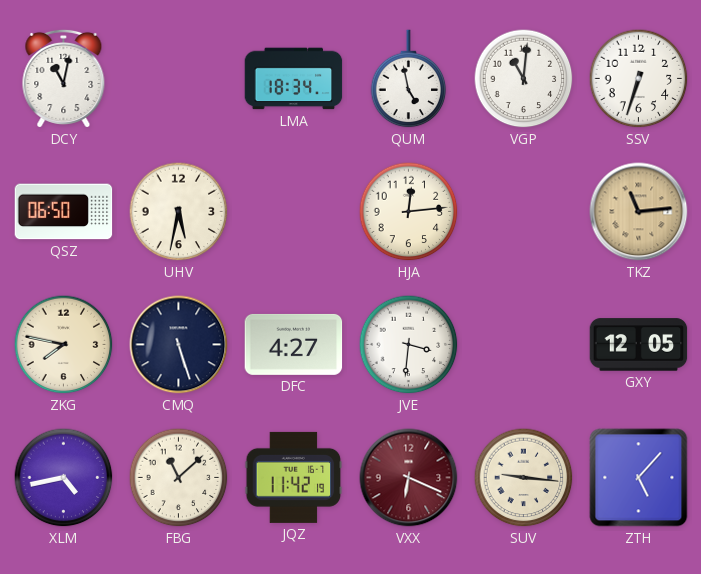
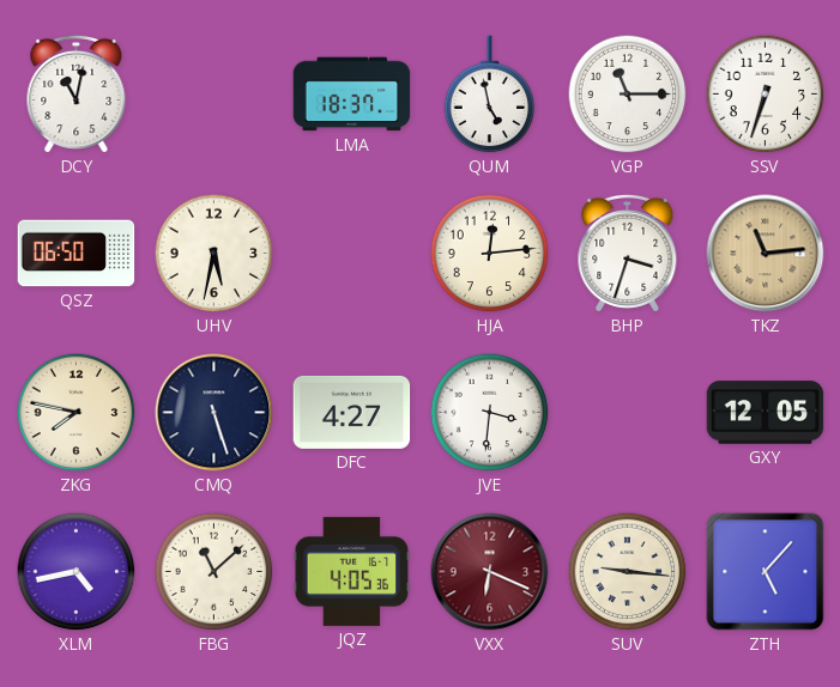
LMA: 18:34 -> 18:37 (352, 95)
VGP: 11:01 -> 11:15 (628, 95)
BHP: none -> 3:33 (628, 253)
JQZ: 11:42 -> 4:05 (352, 571)
